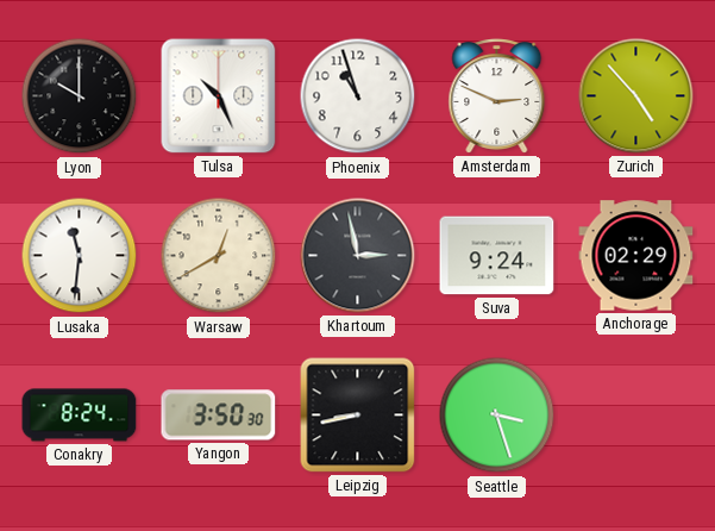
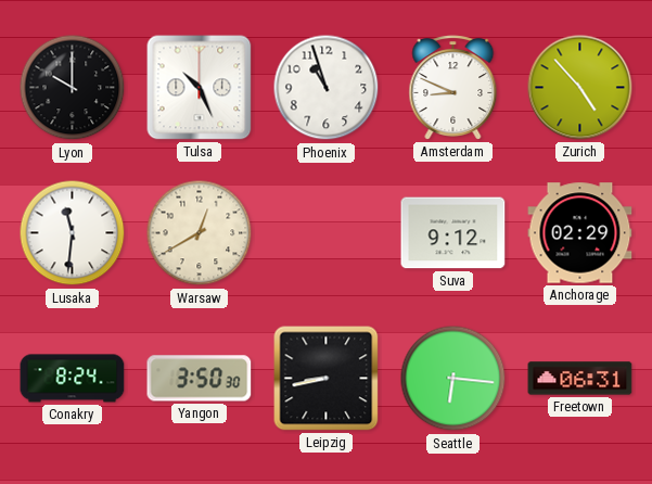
Amsterdam: 2:49 -> 8:49 (453, 88)
Khartoum: 2:58 -> none (358, 256)
Suva: 9:24 -> 9:12 (453, 233)
Seattle: 3:27 -> 6:16 (453, 379)
Freetown: none -> 06:31 (580, 379)
